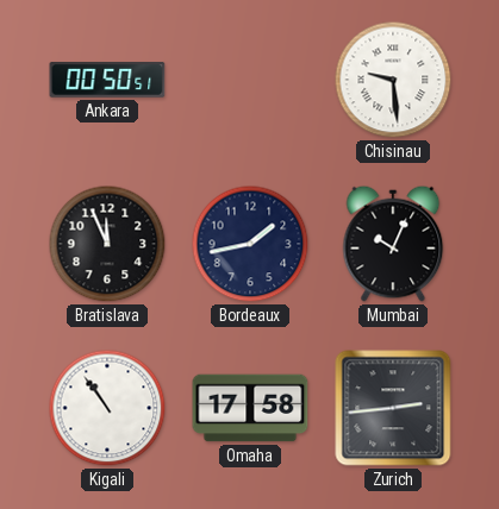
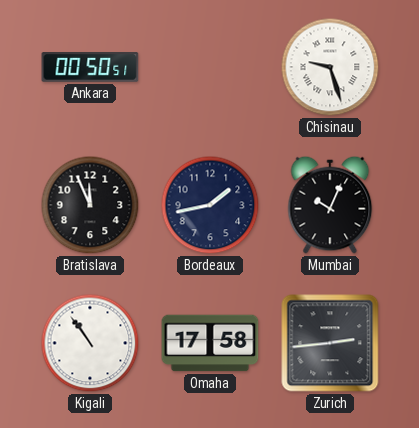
Chisinau: 9:29 -> 9:27 (330, 67)
